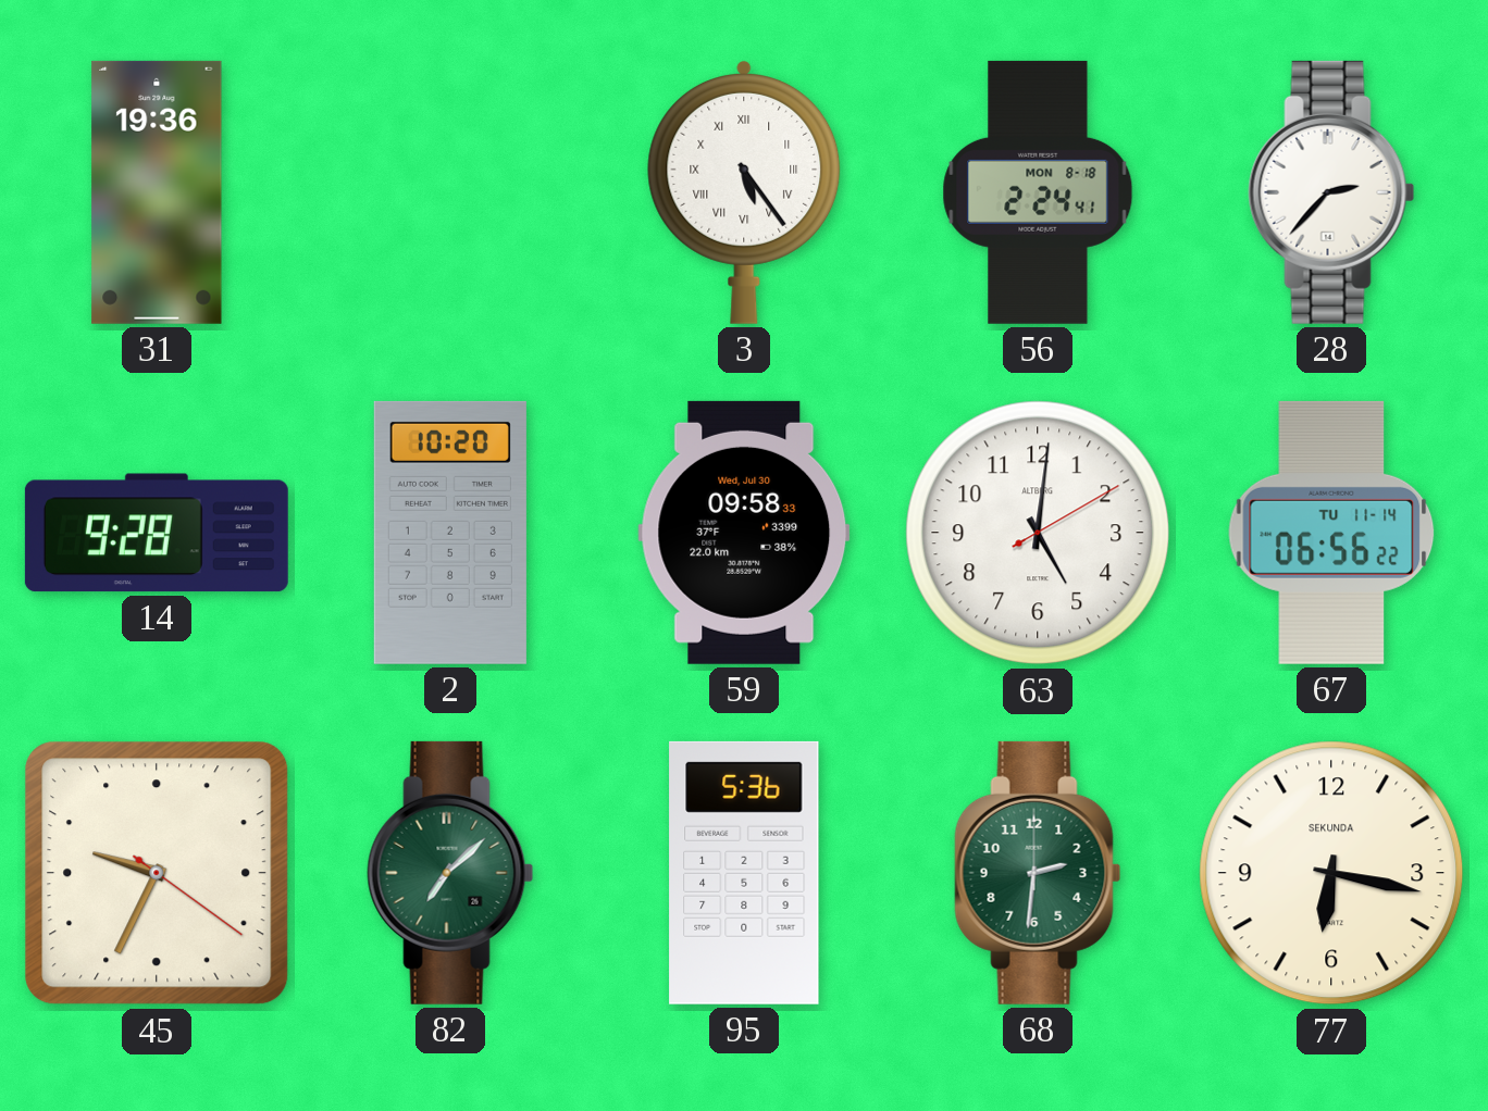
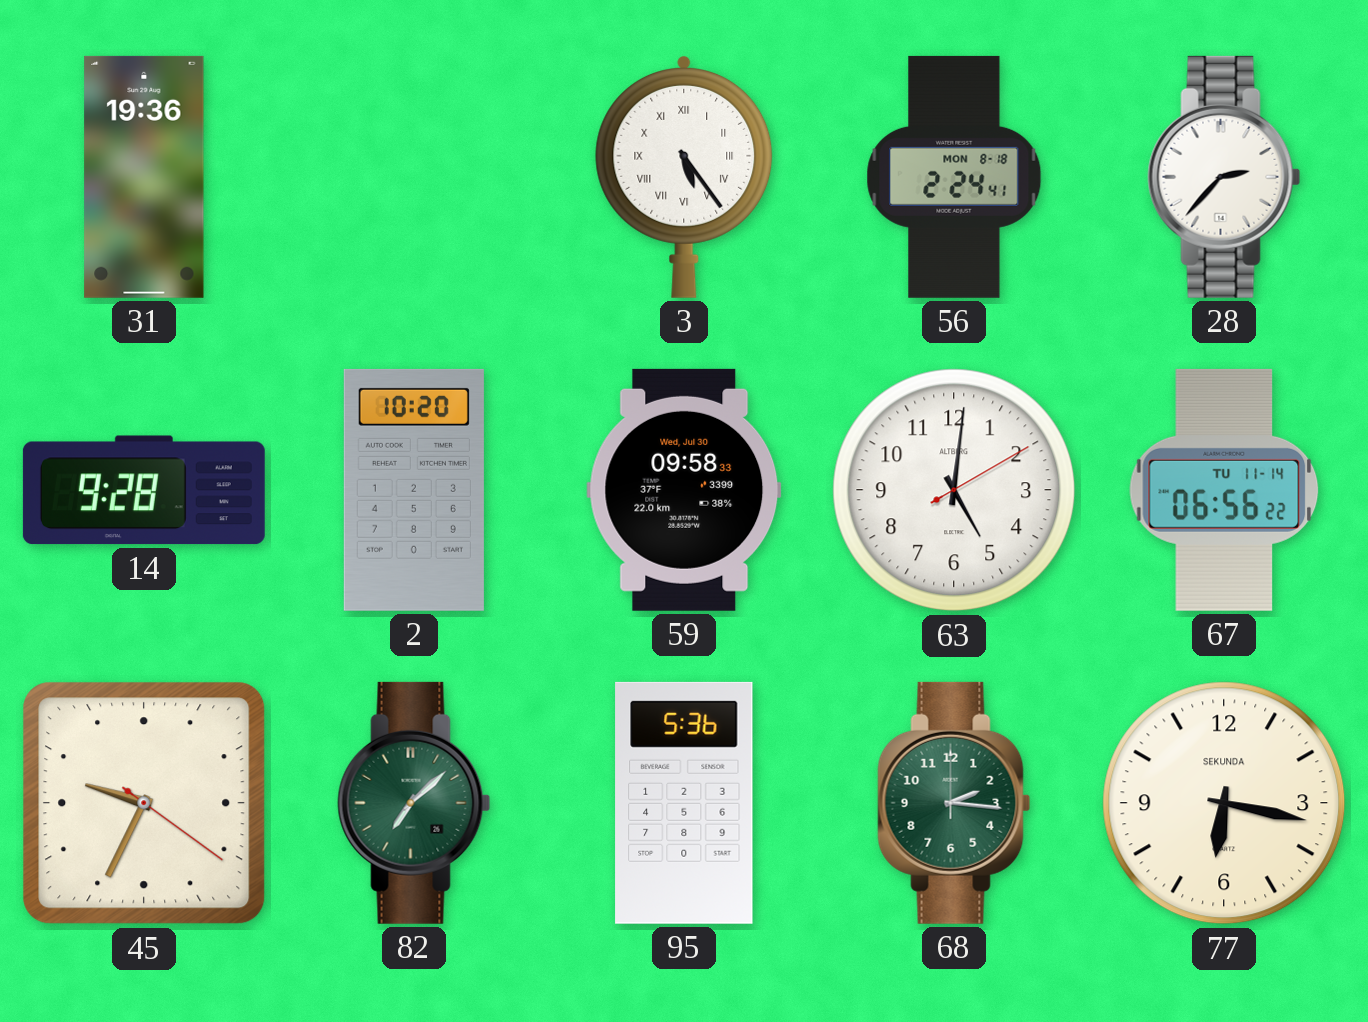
68: 2:31 -> 2:16 (954, 803)
